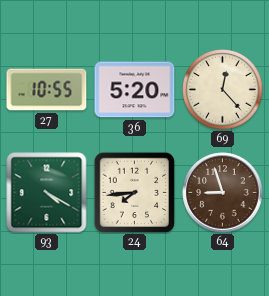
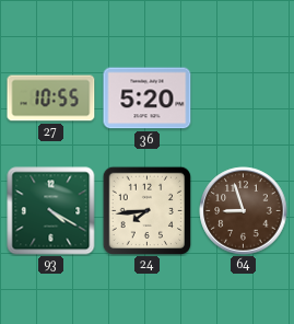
69: 12:23 -> none (223, 90)
